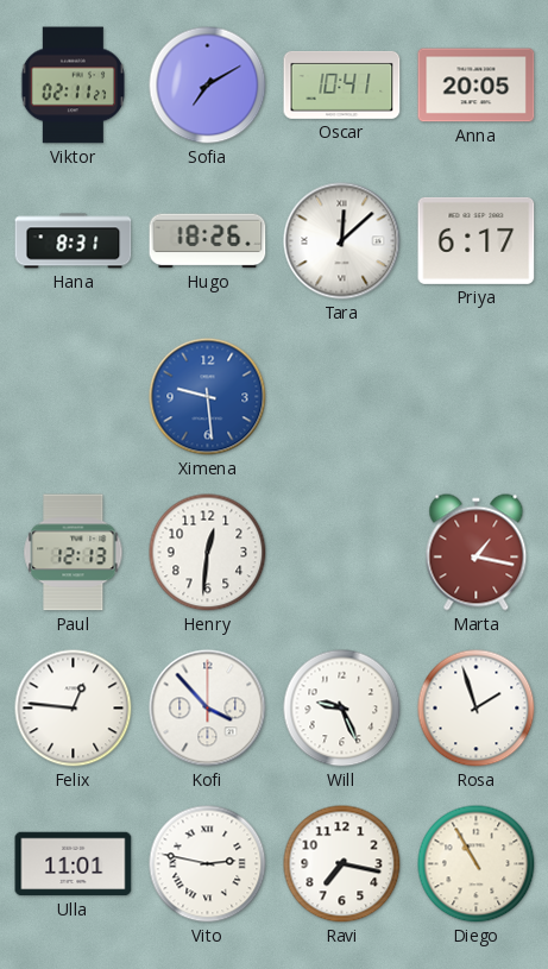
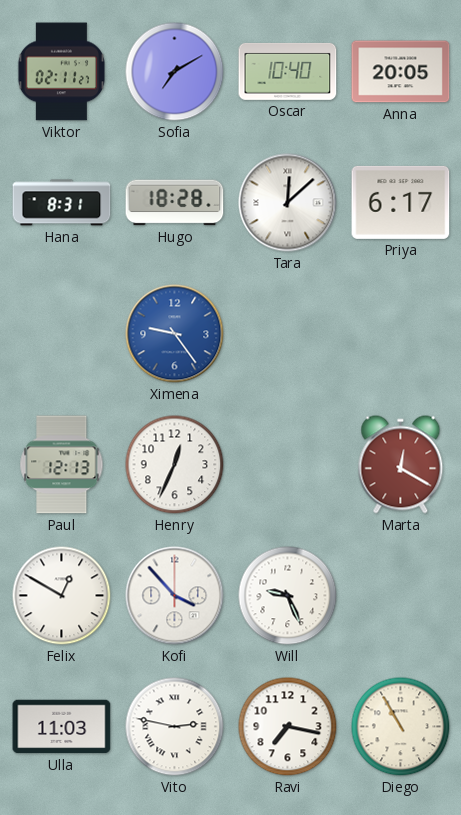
Oscar: 10:41 -> 10:40 (288, 71)
Hugo: 18:26 -> 18:28 (175, 203)
Ximena: 9:29 -> 9:24 (175, 334)
Henry: 12:31 -> 12:34 (175, 465)
Marta: 1:17 -> 12:20 (401, 465)
Felix: 12:46 -> 12:50 (62, 596)
Rosa: 1:57 -> none (477, 709)
Ulla: 11:01 -> 11:03 (62, 727)
